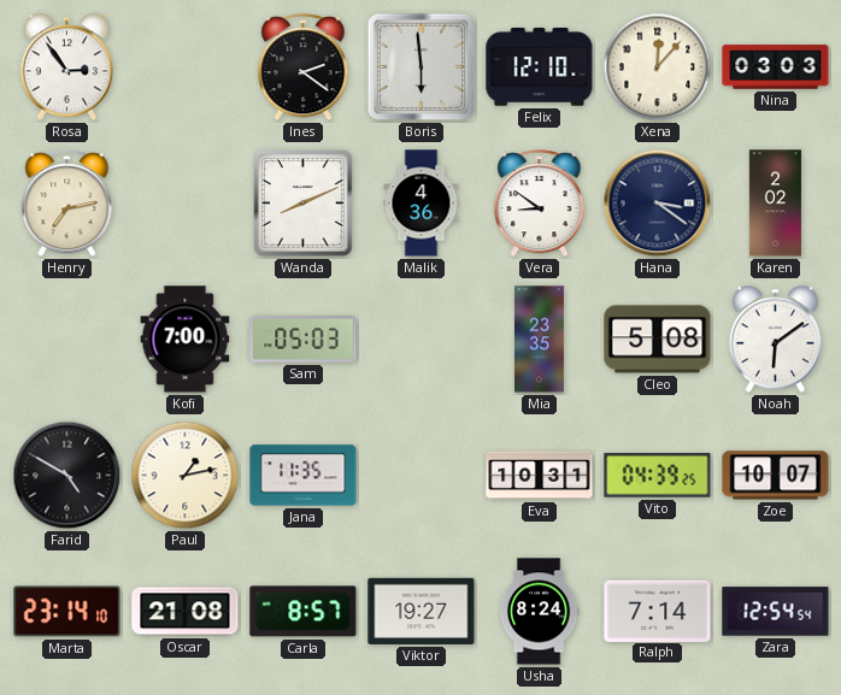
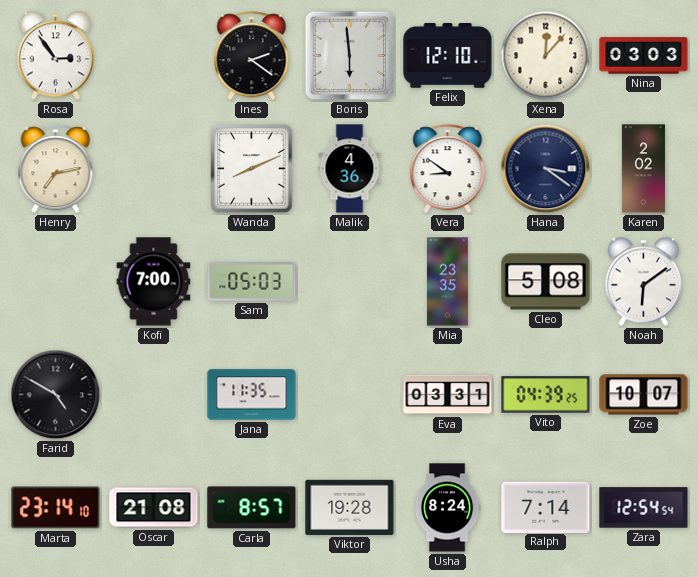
Paul: 1:13 -> none (186, 476)
Eva: 10:31 -> 03:31 (448, 395)
Viktor: 19:27 -> 19:28 (350, 507)
